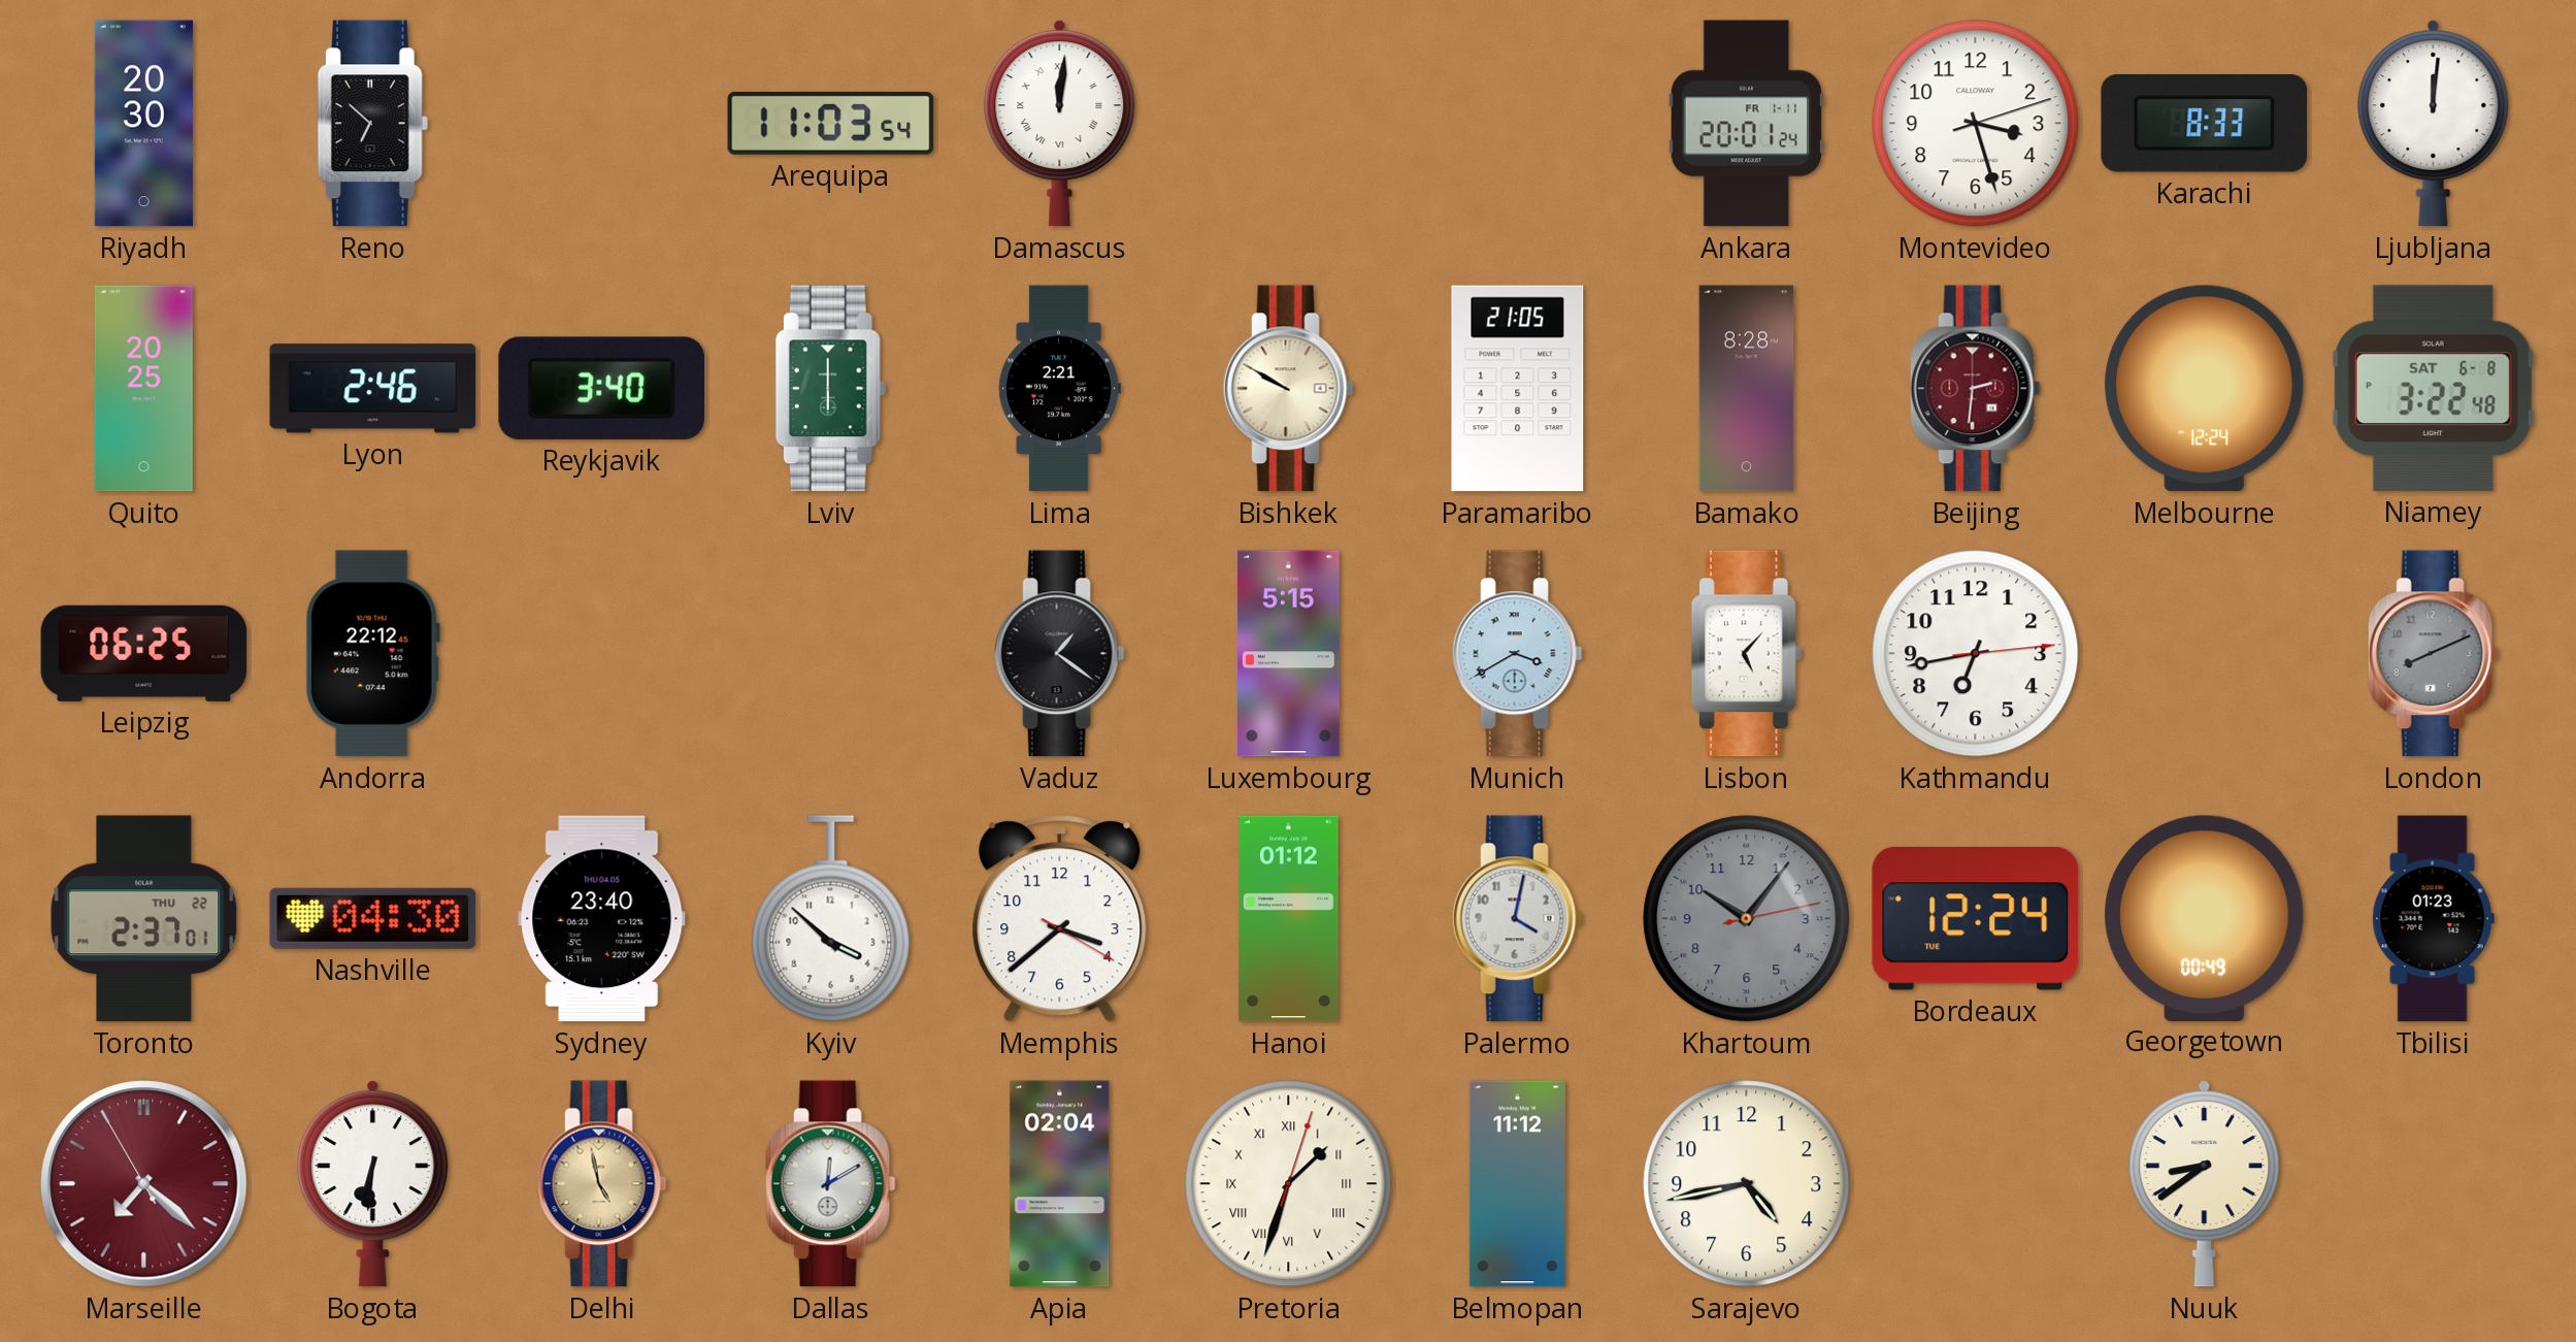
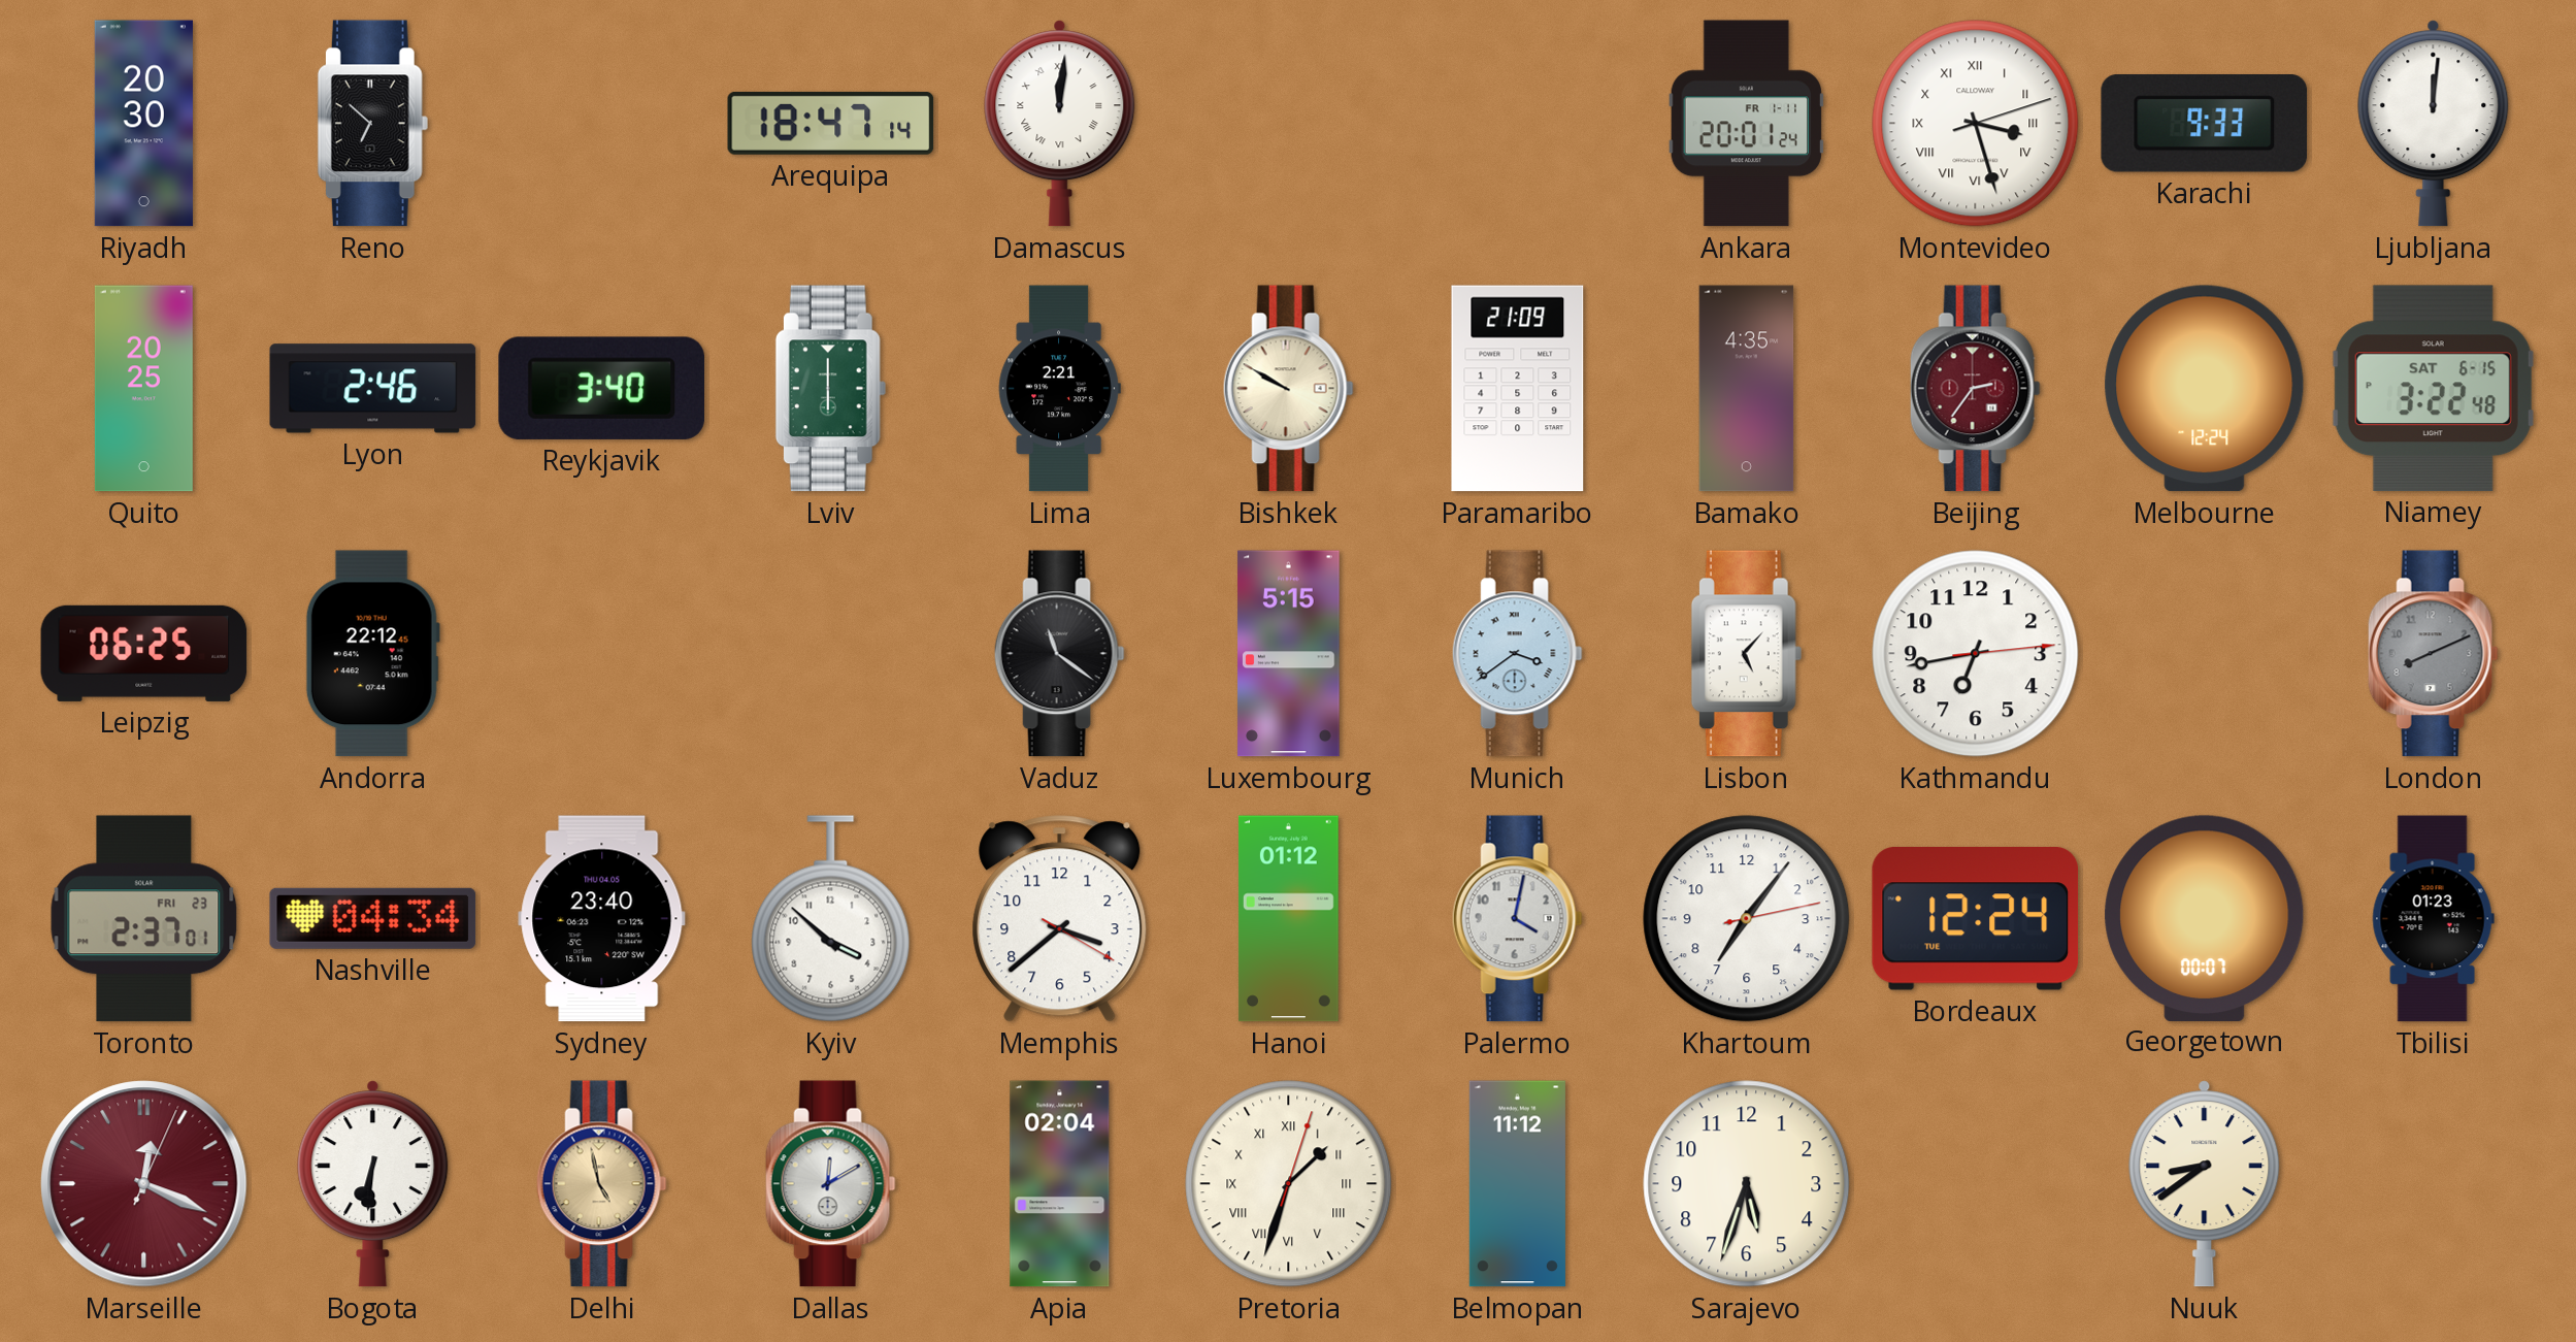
Arequipa: 11:03 -> 18:47 (831, 123)
Montevideo numerals: Arabic -> Roman (1976, 124)
Karachi: 8:33 -> 9:33 (2204, 124)
Paramaribo: 21:05 -> 21:09 (1518, 389)
Bamako: 8:28 -> 4:35 (1747, 389)
Beijing: 2:31 -> 2:36 (1975, 389)
Niamey date: SAT 6-8 -> SAT 6-15 (2433, 388)
Vaduz: 1:21 -> 11:21 (1059, 654)
Munich: 3:40 -> 3:39 (1517, 654)
Toronto date: THU 22 -> FRI 23 (144, 919)
Nashville: 04:30 -> 04:34 (373, 918)
Khartoum: 10:06 -> 7:06 (1747, 919)
Khartoum dial: grey -> white (1747, 919)
Georgetown: 00:49 -> 00:07 (2205, 918)
Marseille: 7:21 -> 12:19 (144, 1184)
Sarajevo: 4:43 -> 5:33 (1747, 1184)
